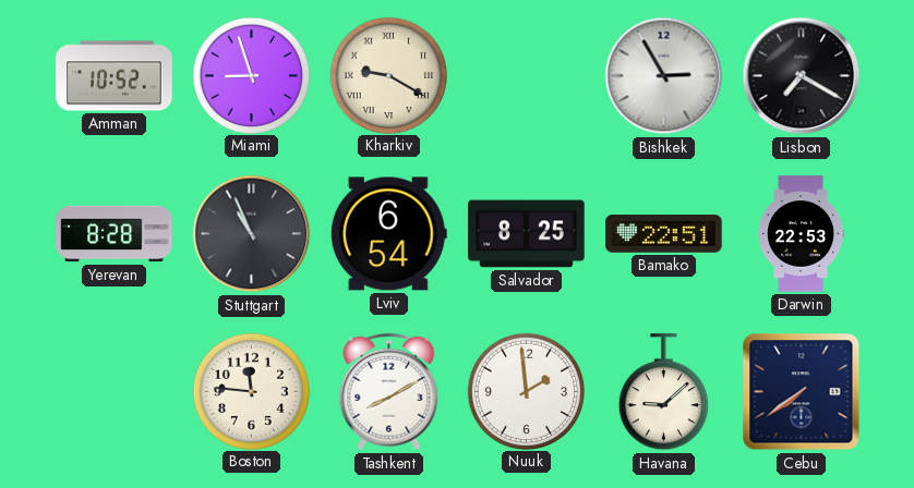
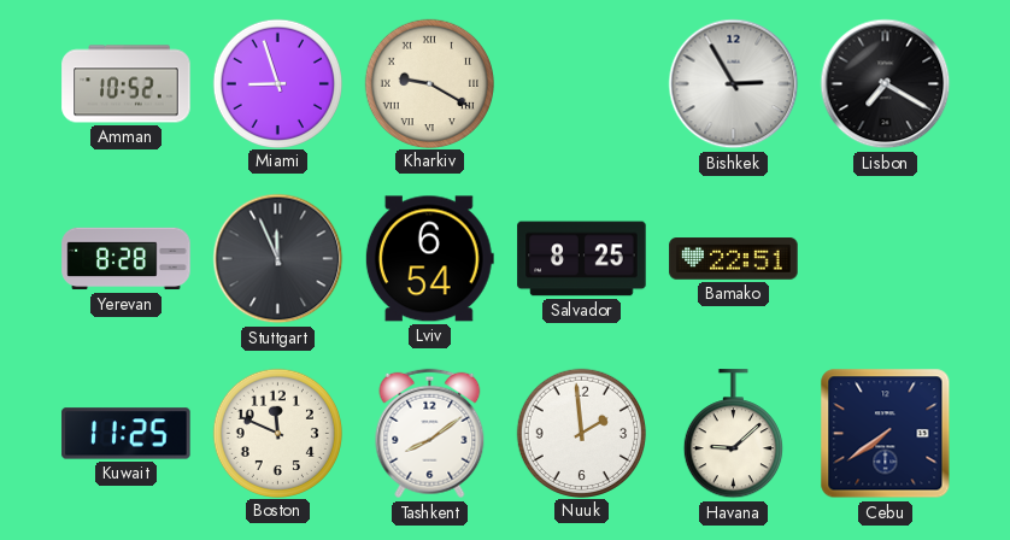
Stuttgart: 10:56 -> 11:56 (278, 259)
Darwin: 22:53 -> none (801, 234)
Kuwait: none -> 11:25 (127, 434)
Boston: 11:46 -> 11:49 (277, 433)
Tashkent: 8:10 -> 8:09 (430, 434)
